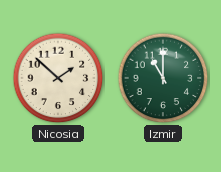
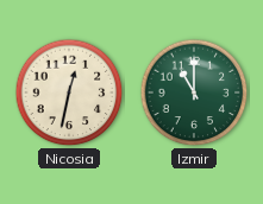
Nicosia: 1:52 -> 12:32 (69, 93)
